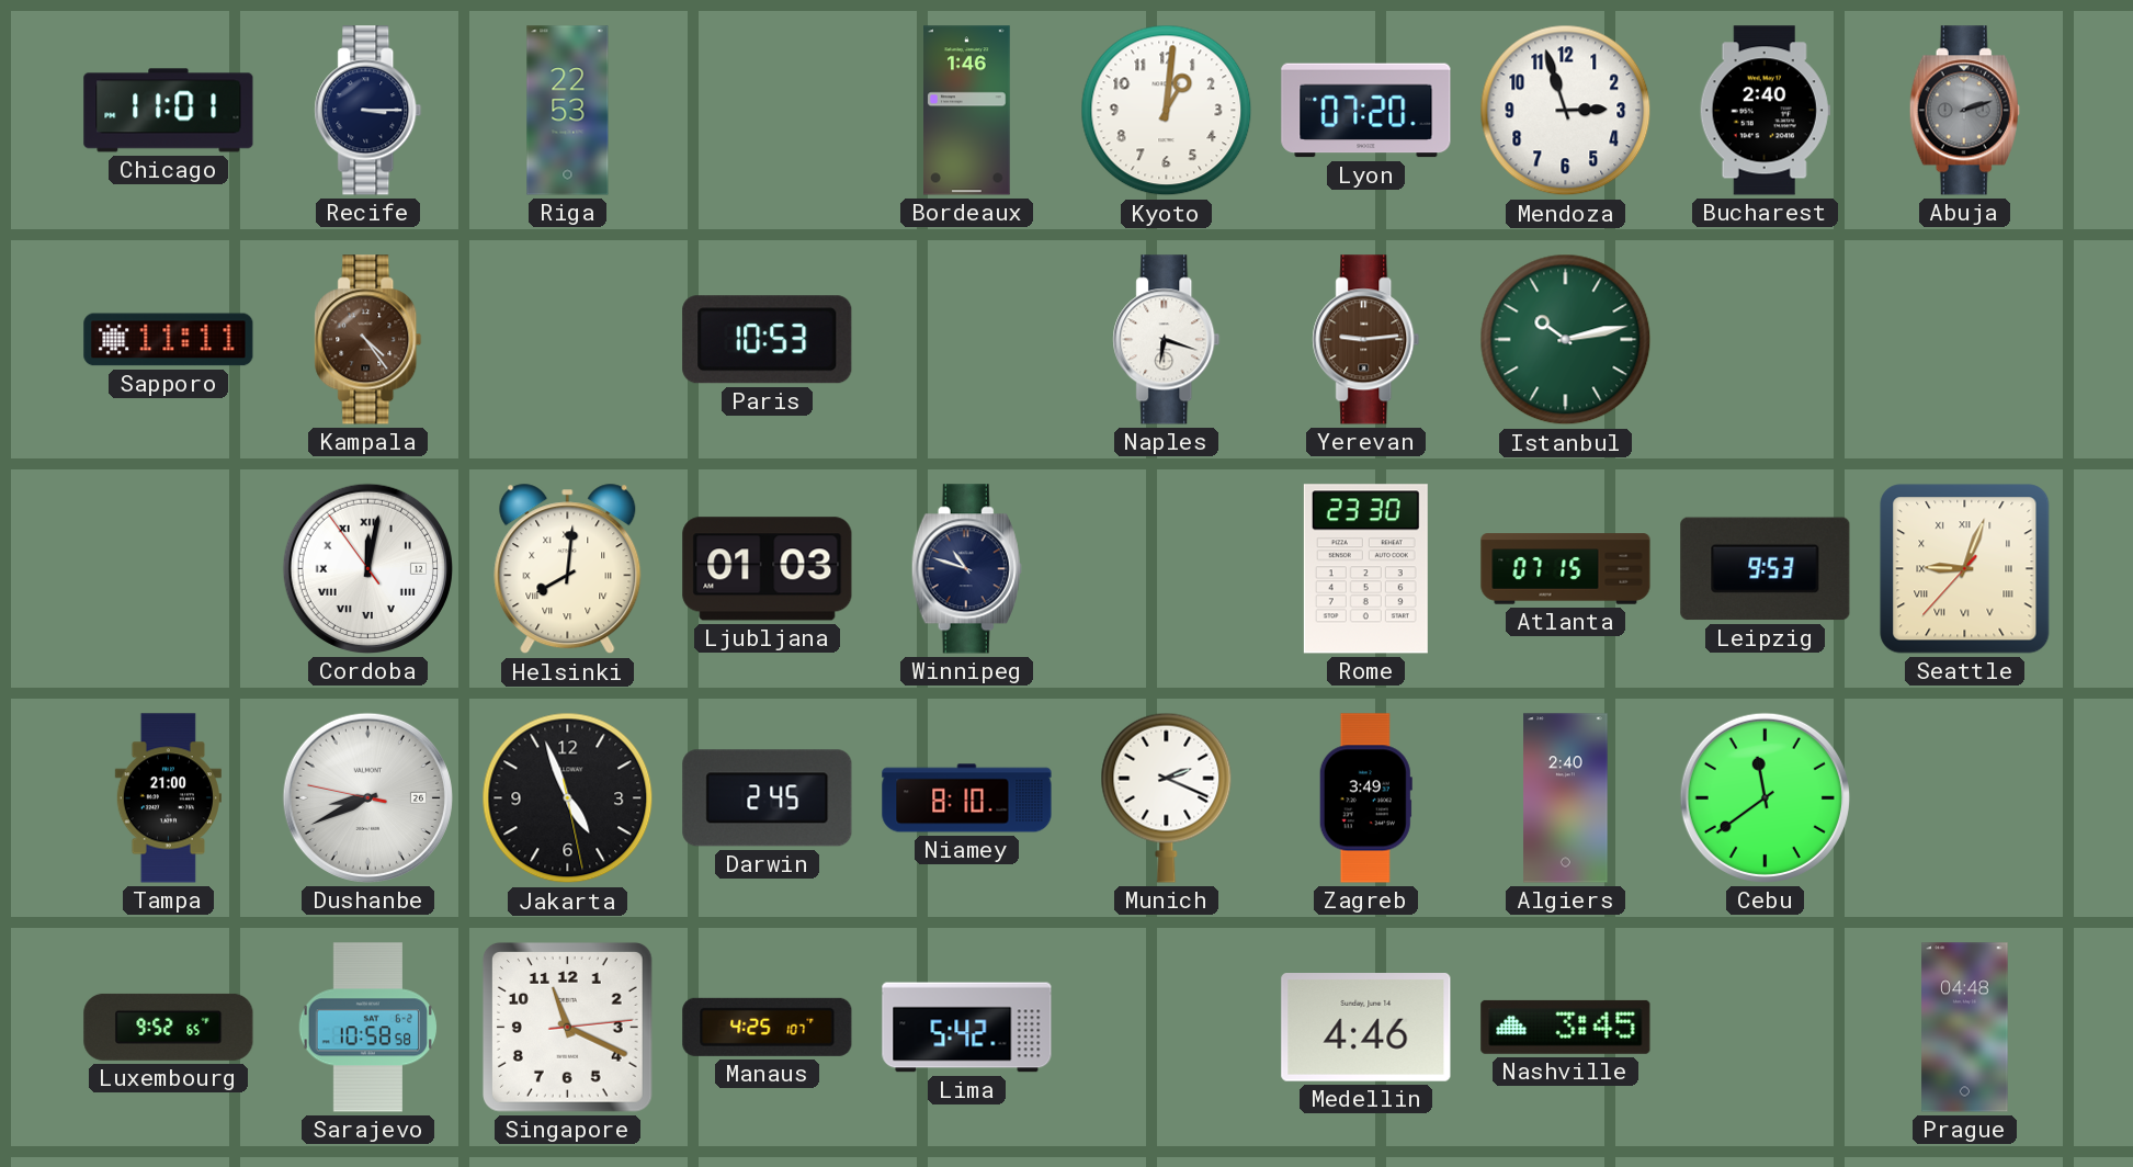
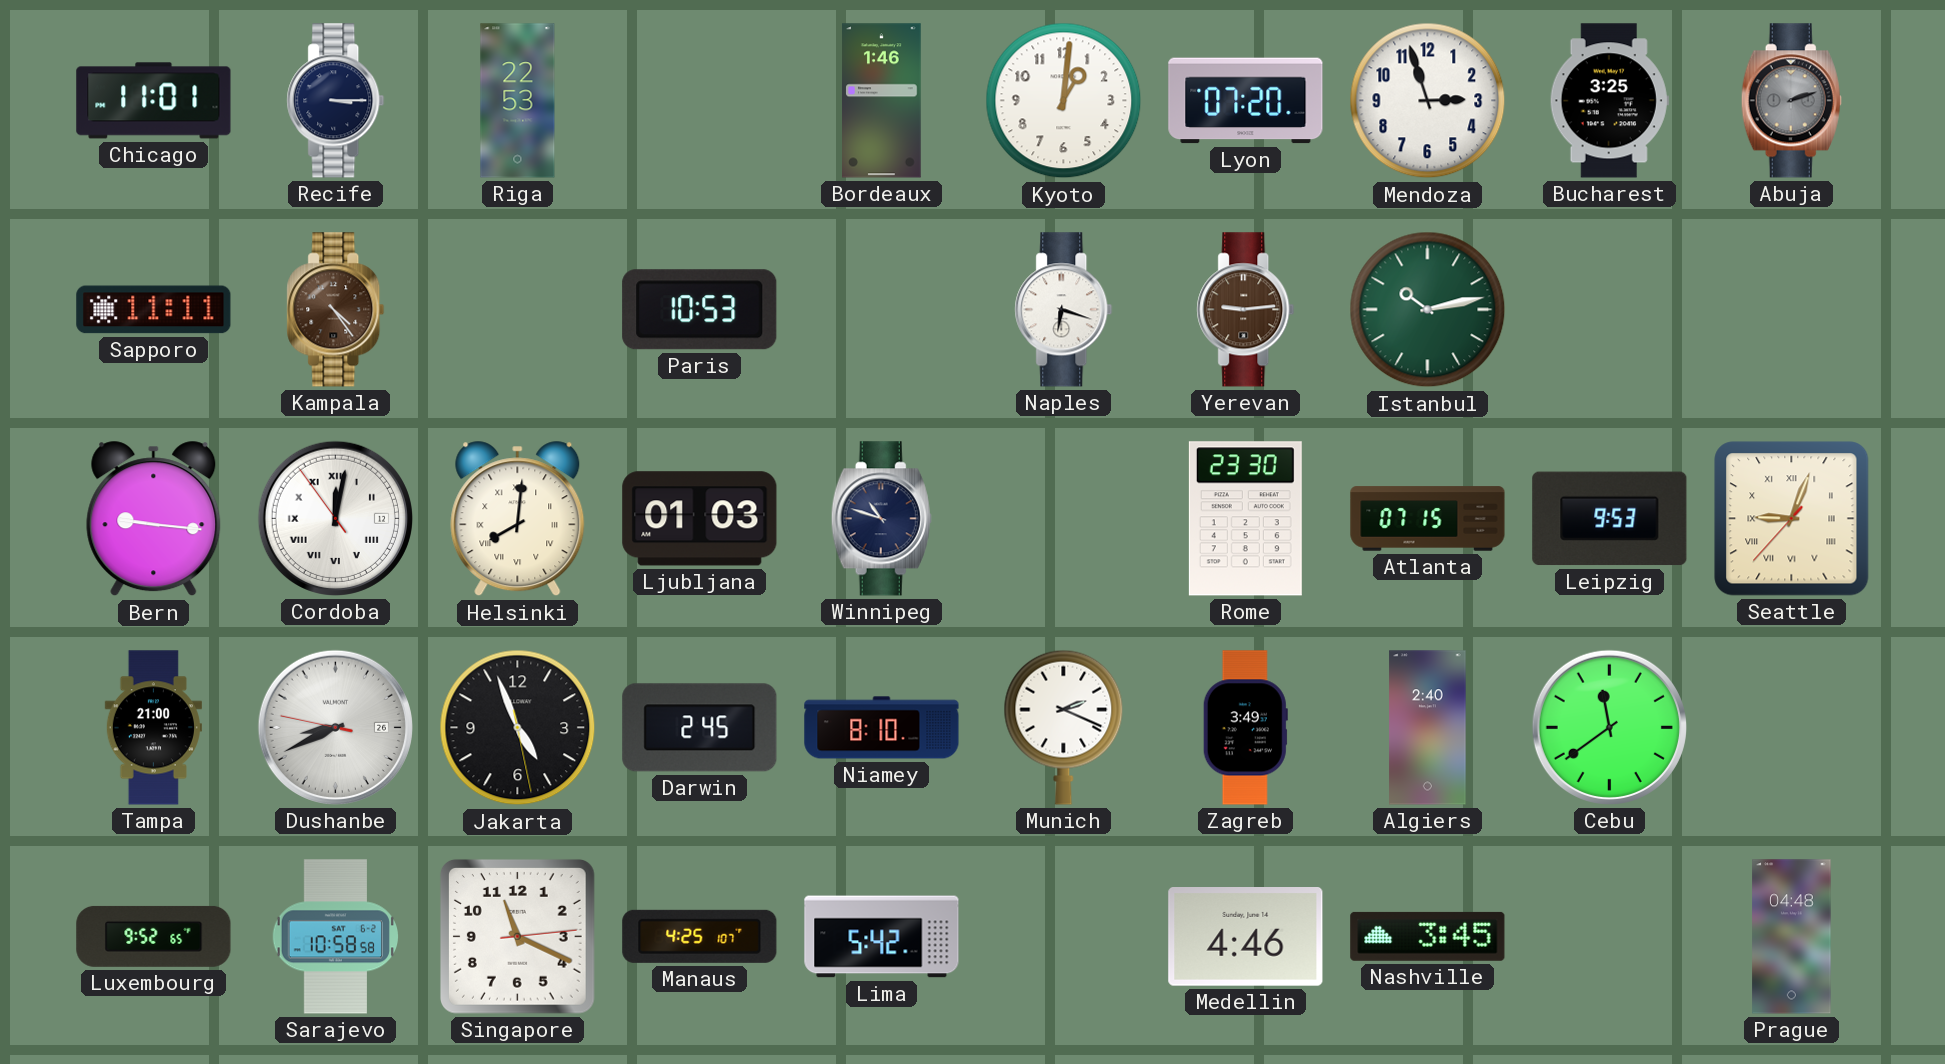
Bucharest: 2:40 -> 3:25 (1609, 101)
Bern: none -> 9:16 (154, 519)
